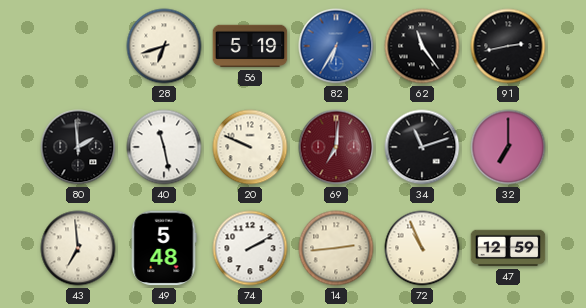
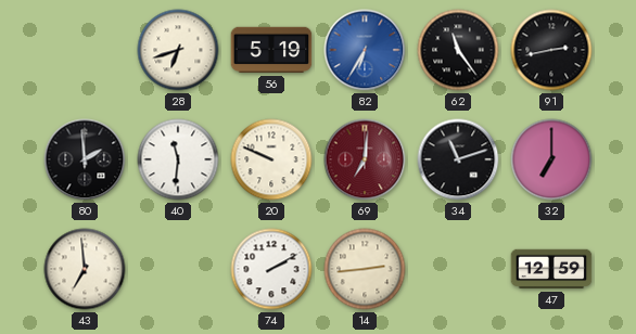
40: 11:28 -> 11:31 (178, 159)
49: 5:48 -> none (164, 248)
72: 10:56 -> none (422, 248)
